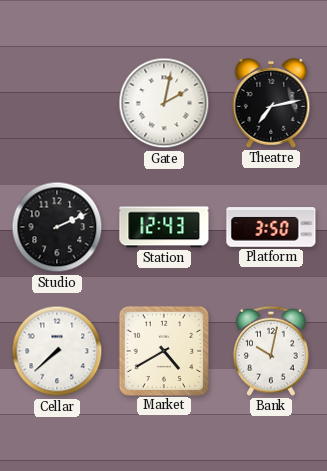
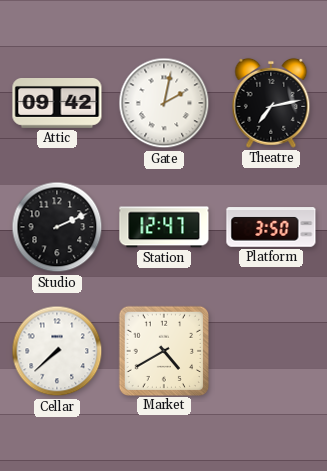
Attic: none -> 09:42 (57, 104)
Station: 12:43 -> 12:47 (164, 227)
Bank: 10:02 -> none (271, 351)
